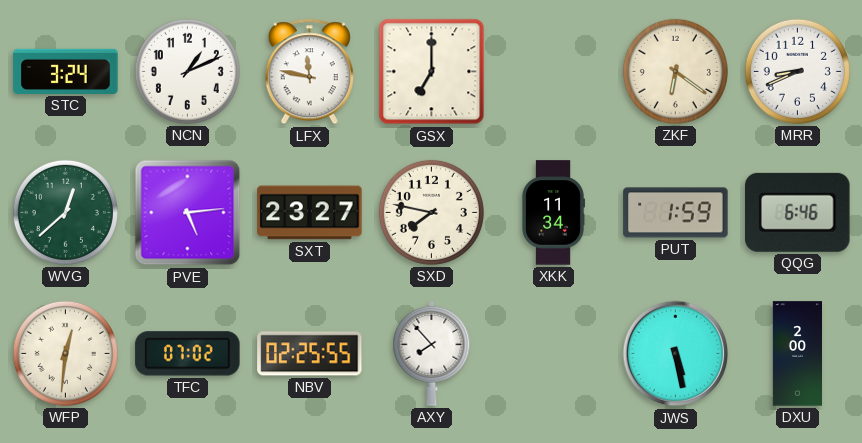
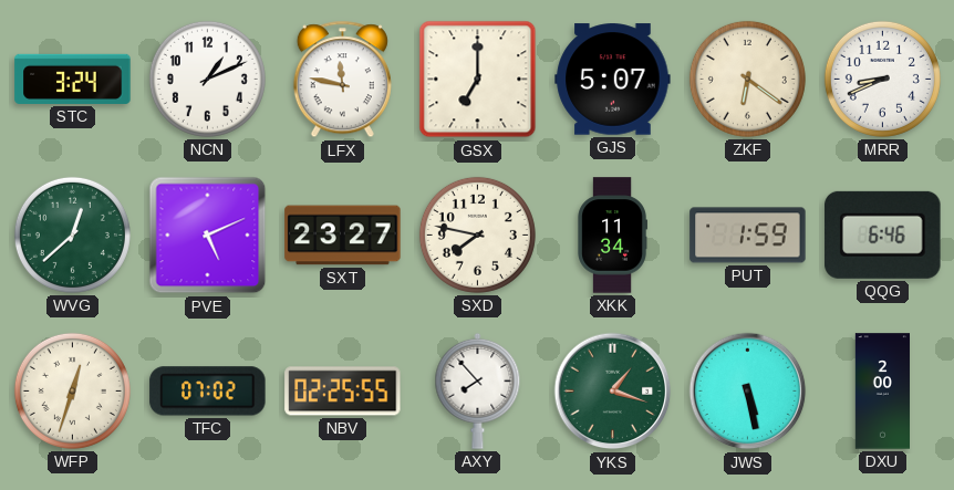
GJS: none -> 5:07 (613, 80)
PVE: 5:14 -> 5:11 (208, 236)
WFP: 12:31 -> 12:33 (72, 390)
YKS: none -> 1:18 (613, 392)
